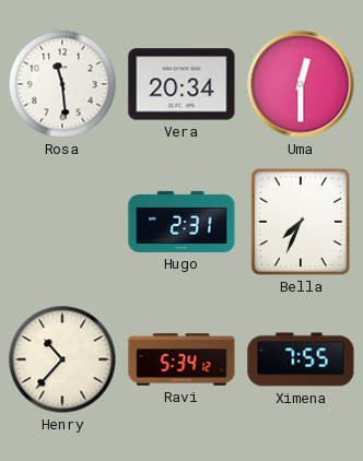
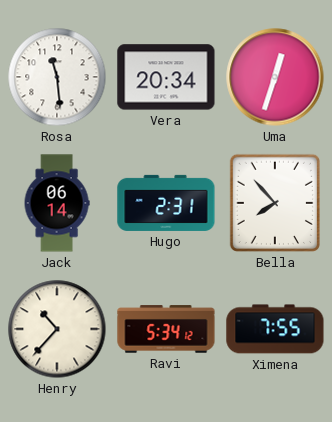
Uma: 12:30 -> 12:33 (275, 77)
Jack: none -> 06:14 (57, 203)
Bella: 7:34 -> 7:53 (275, 203)
